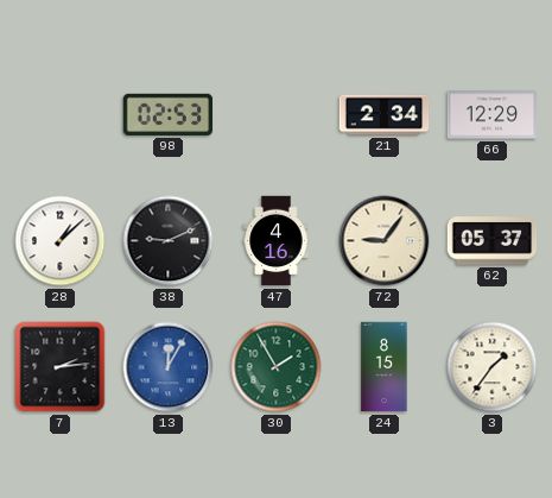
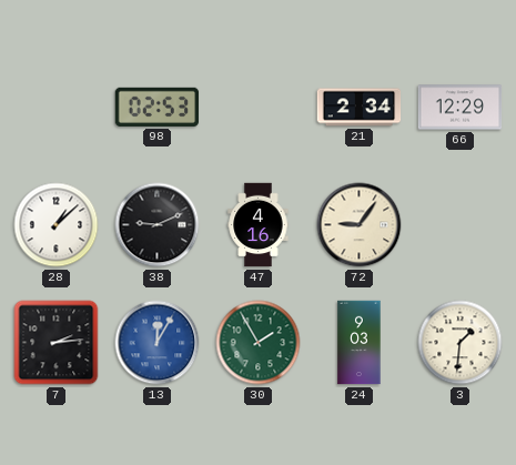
62: 05:37 -> none (493, 241)
24: 8:15 -> 9:03 (360, 343)
3: 1:36 -> 1:31 (461, 343)
